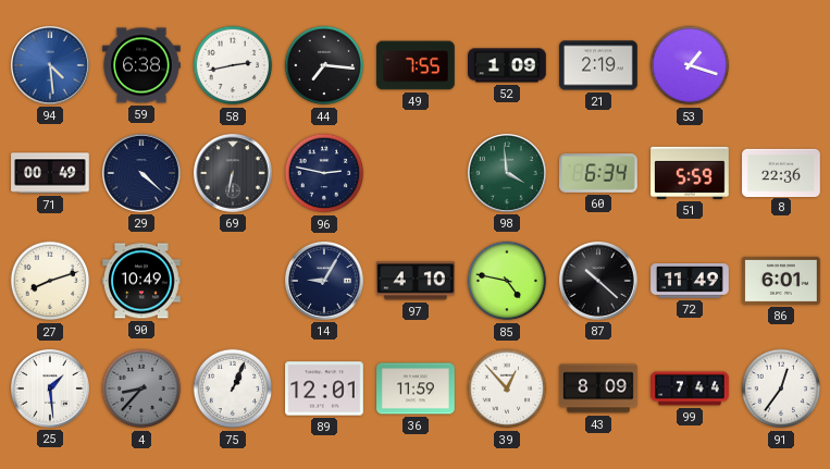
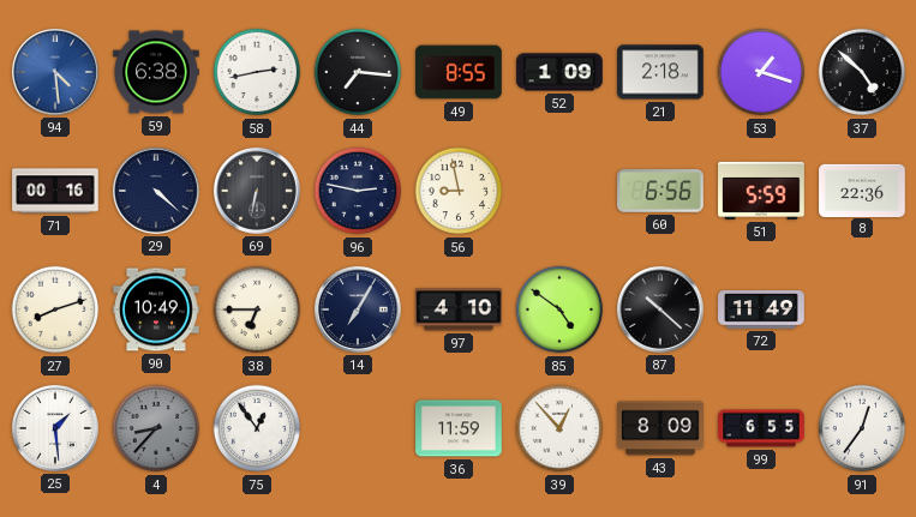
49: 7:55 -> 8:55 (459, 72)
21: 2:19 -> 2:18 (660, 72)
37: none -> 4:52 (862, 72)
71: 00:49 -> 00:16 (55, 191)
56: none -> 8:58 (459, 191)
98: 3:59 -> none (507, 173)
60: 6:34 -> 6:56 (660, 191)
38: none -> 6:45 (257, 309)
14: 9:05 -> 7:05 (358, 309)
85: 4:47 -> 4:51 (559, 309)
86: 6:01 -> none (782, 281)
75: 1:04 -> 12:54 (257, 428)
89: 12:01 -> none (324, 388)
99: 7:44 -> 6:55 (761, 428)
